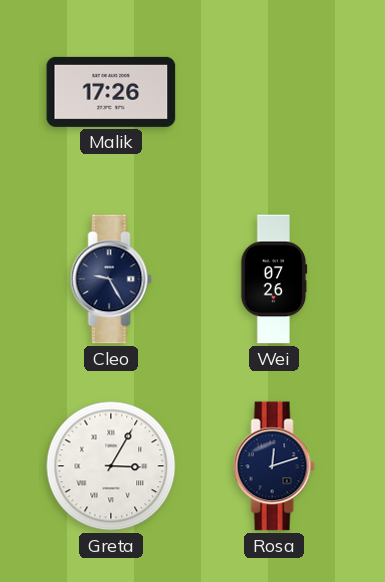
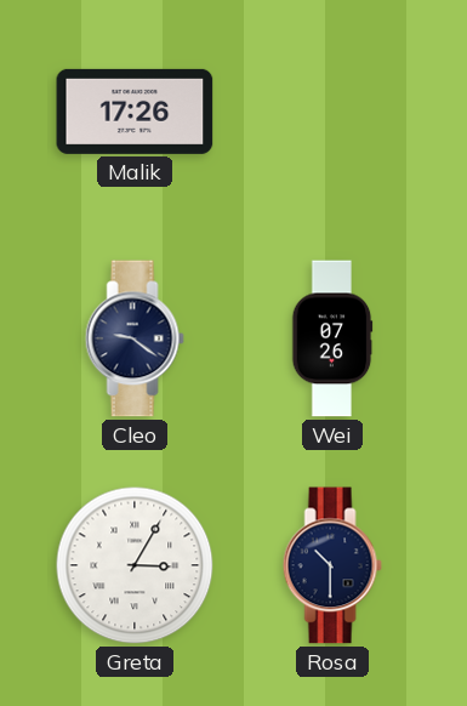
Cleo: 9:25 -> 9:21 (135, 338)
Rosa: 12:12 -> 10:30 (332, 565)
